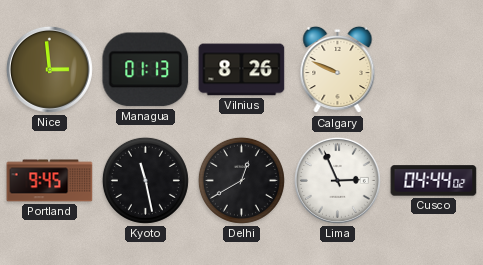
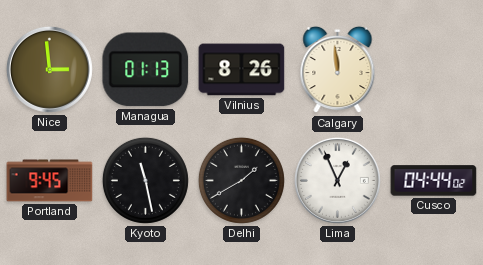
Calgary: 9:49 -> 11:59 (338, 70)
Delhi: 12:40 -> 1:40 (241, 180)
Lima: 2:56 -> 12:56 (337, 180)
